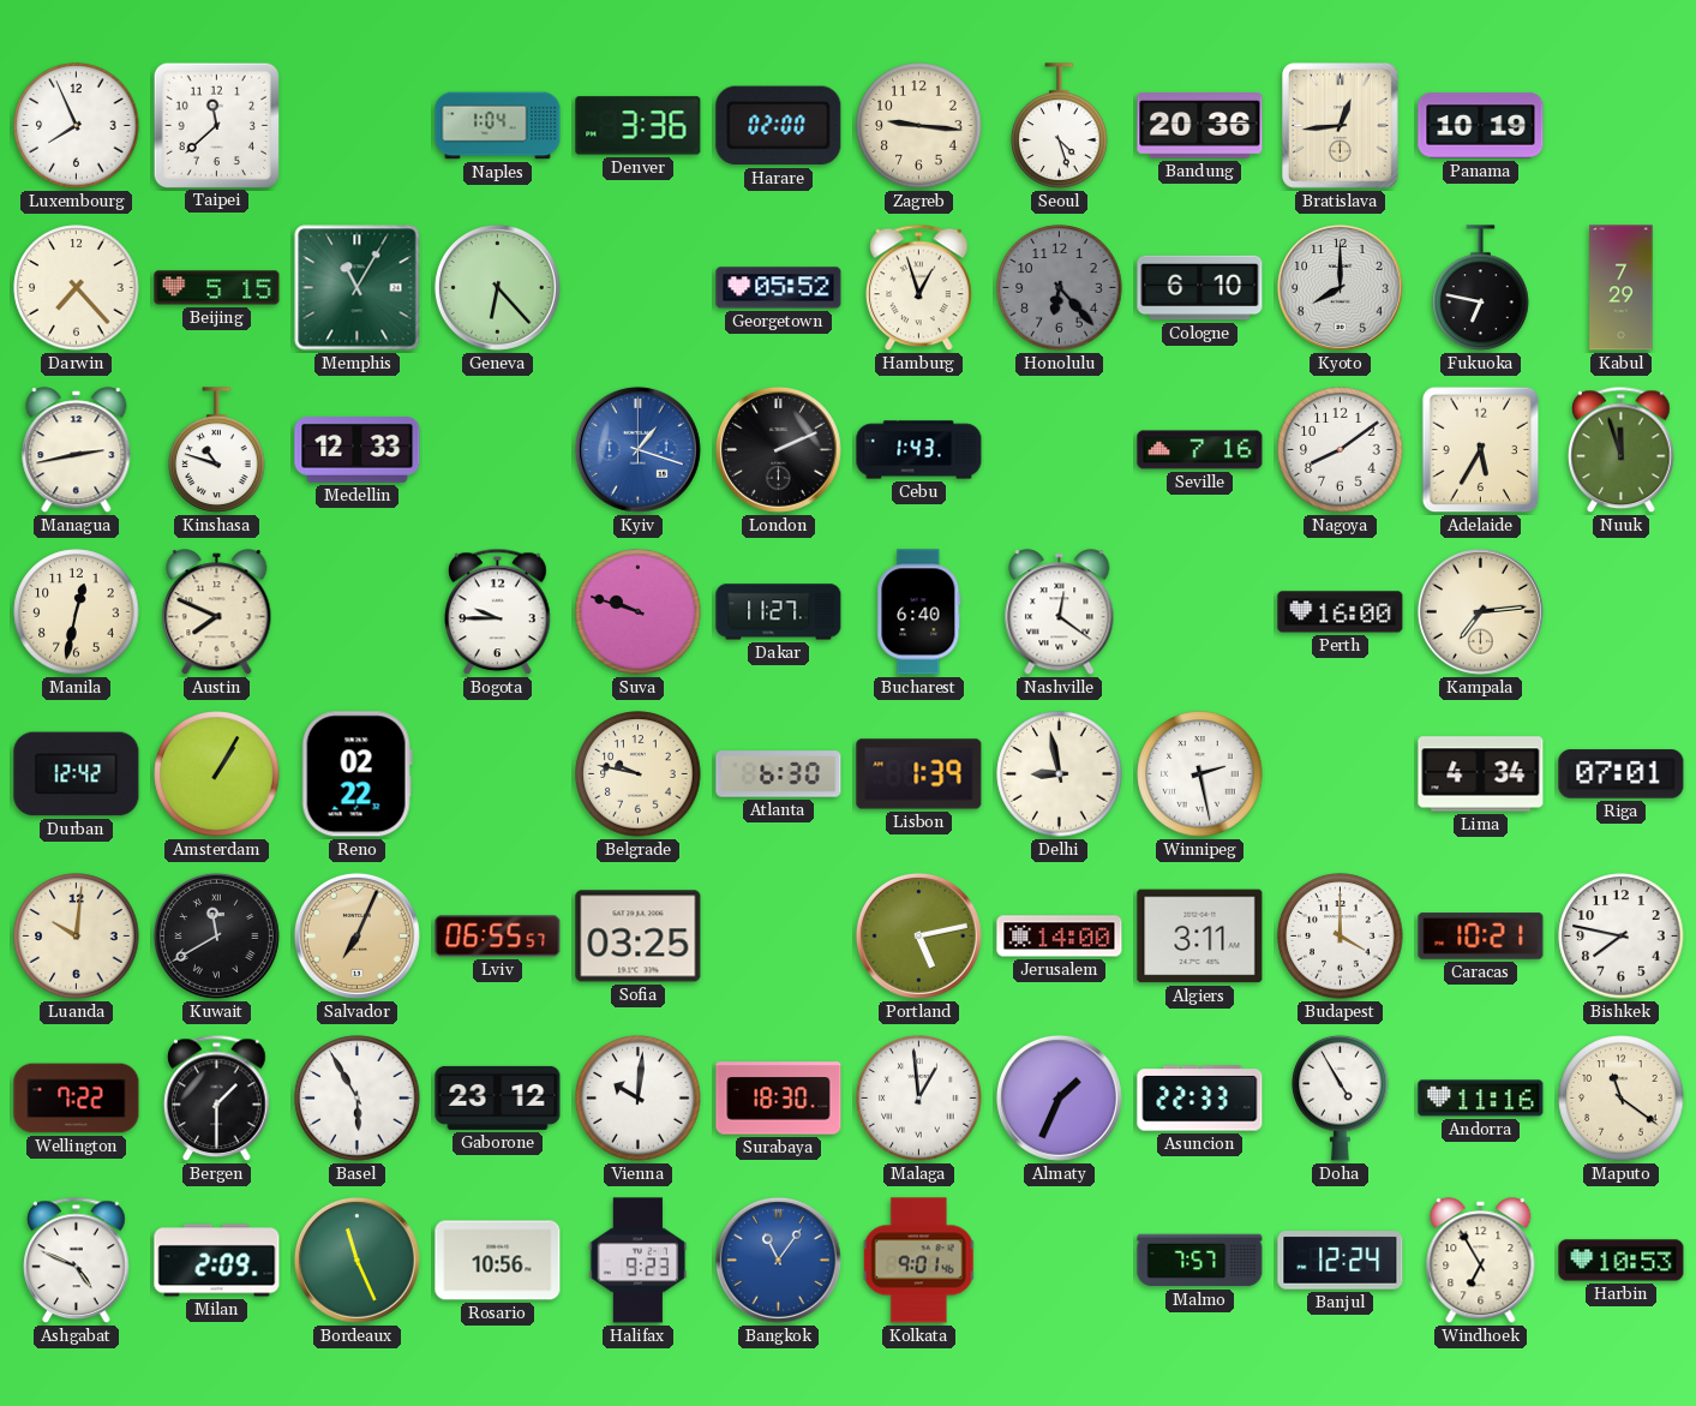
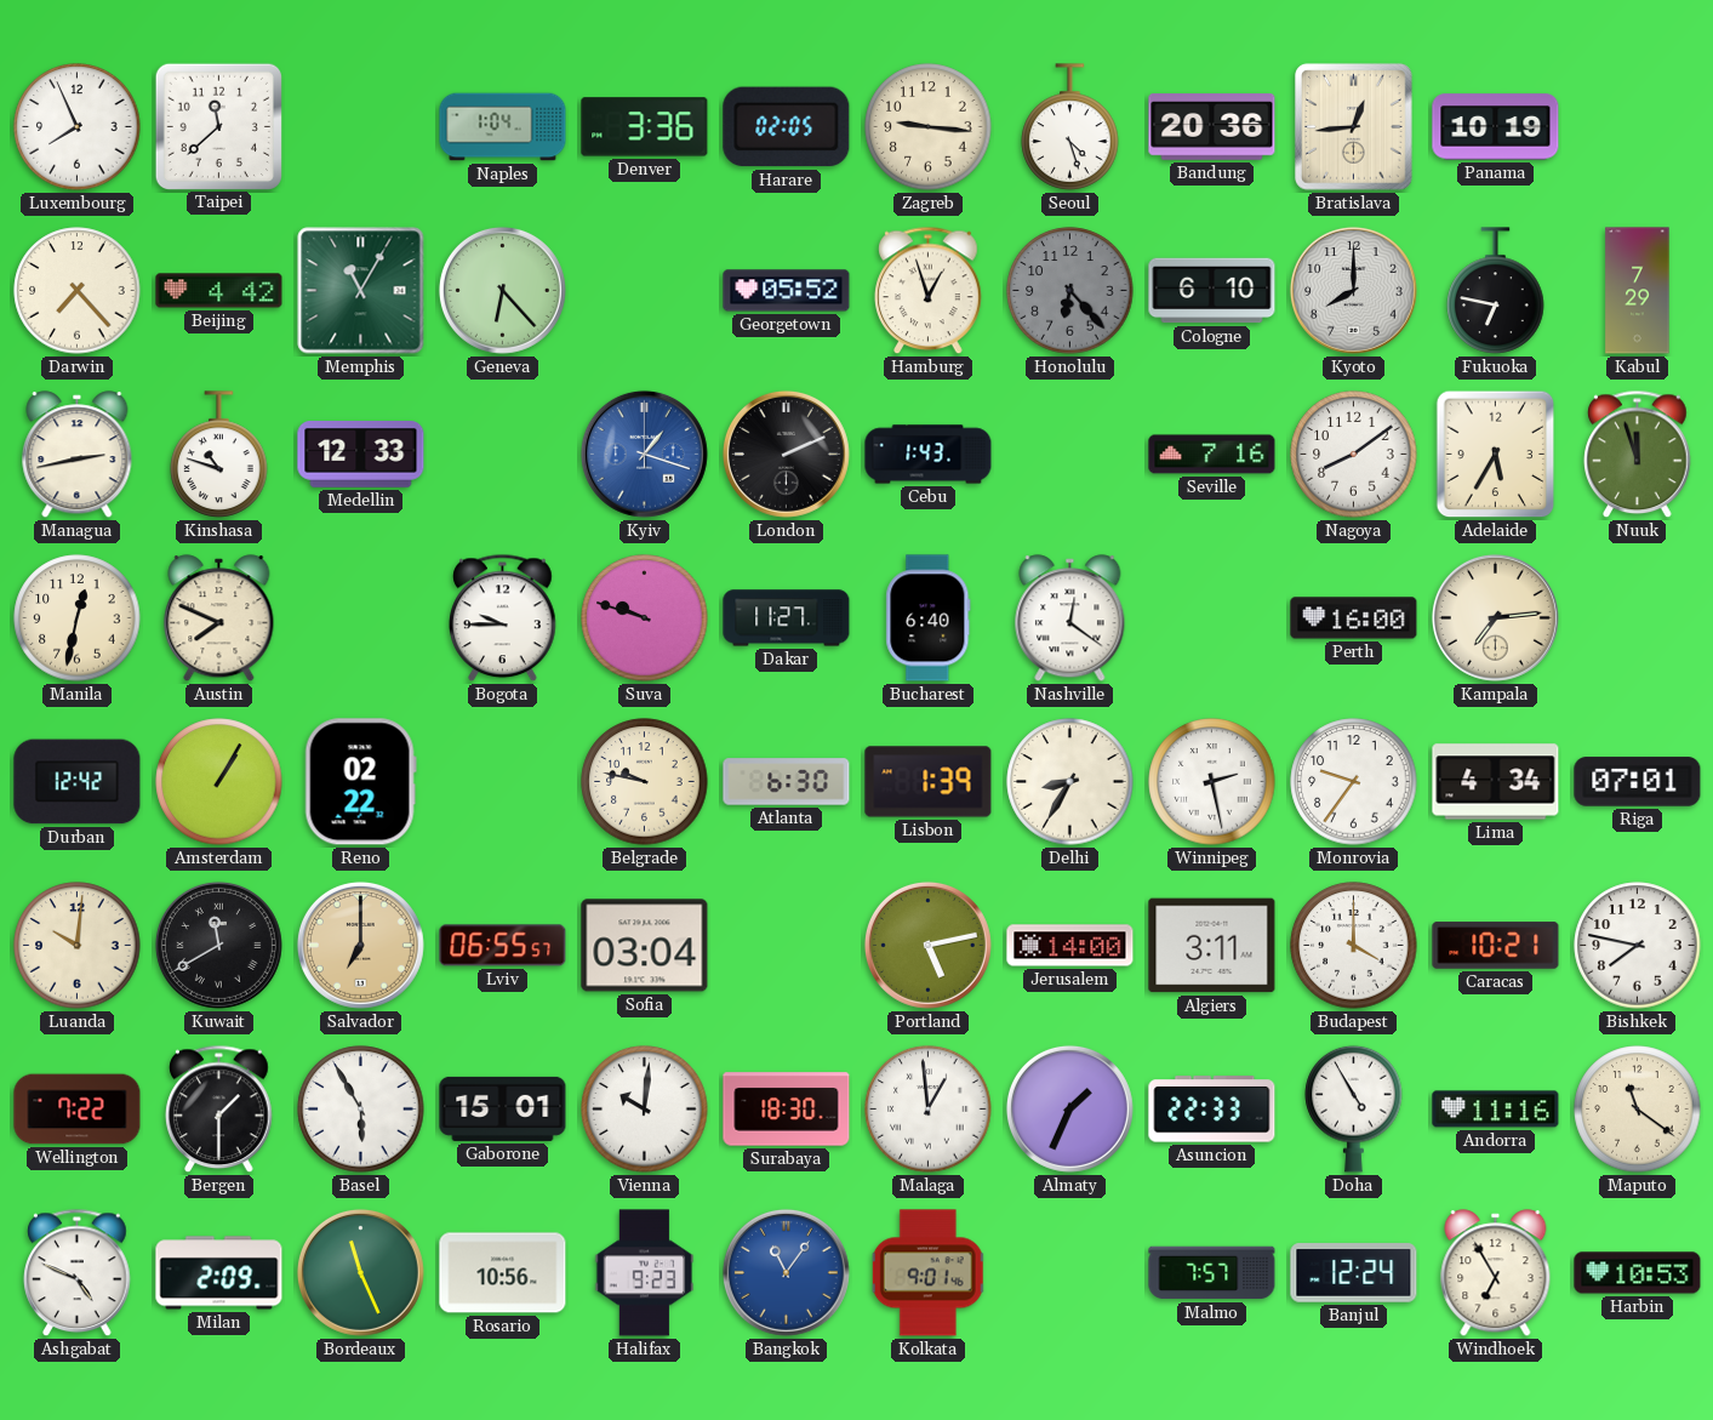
Harare: 02:00 -> 02:05 (787, 127)
Beijing: 5:15 -> 4:42 (219, 291)
Delhi: 8:58 -> 8:35 (1070, 782)
Monrovia: none -> 9:36 (1354, 782)
Salvador: 7:04 -> 7:00 (360, 945)
Sofia: 03:25 -> 03:04 (645, 946)
Gaborone: 23:12 -> 15:01 (503, 1108)
